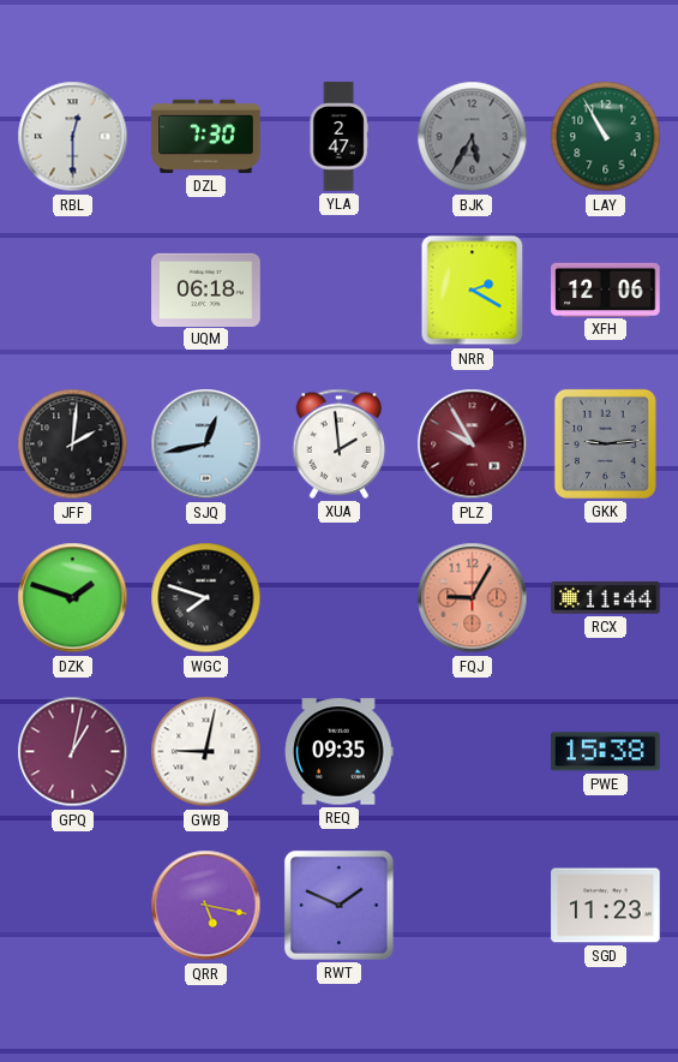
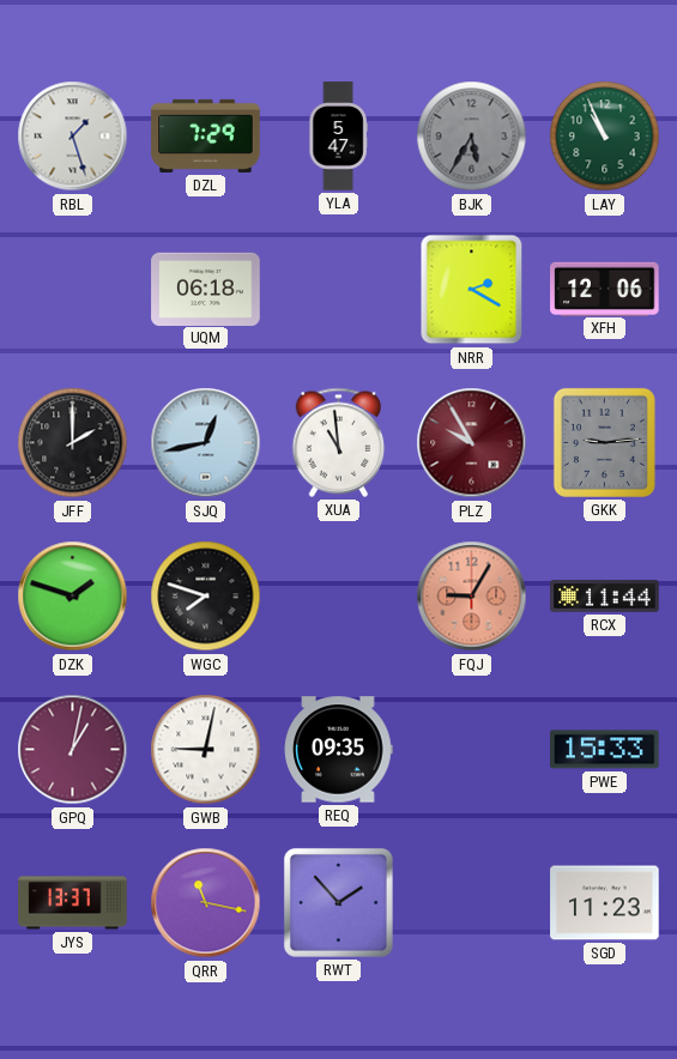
RBL: 12:30 -> 1:27 (73, 137)
DZL: 7:30 -> 7:29 (206, 135)
YLA: 2:47 -> 5:47 (338, 137)
LAY: 10:55 -> 10:56 (605, 137)
JFF: 2:01 -> 2:00 (73, 443)
XUA: 1:59 -> 10:59 (339, 442)
PWE: 15:38 -> 15:33 (605, 750)
JYS: none -> 13:37 (73, 903)
QRR: 5:17 -> 11:17 (206, 903)
RWT: 1:49 -> 1:53 (338, 902)
